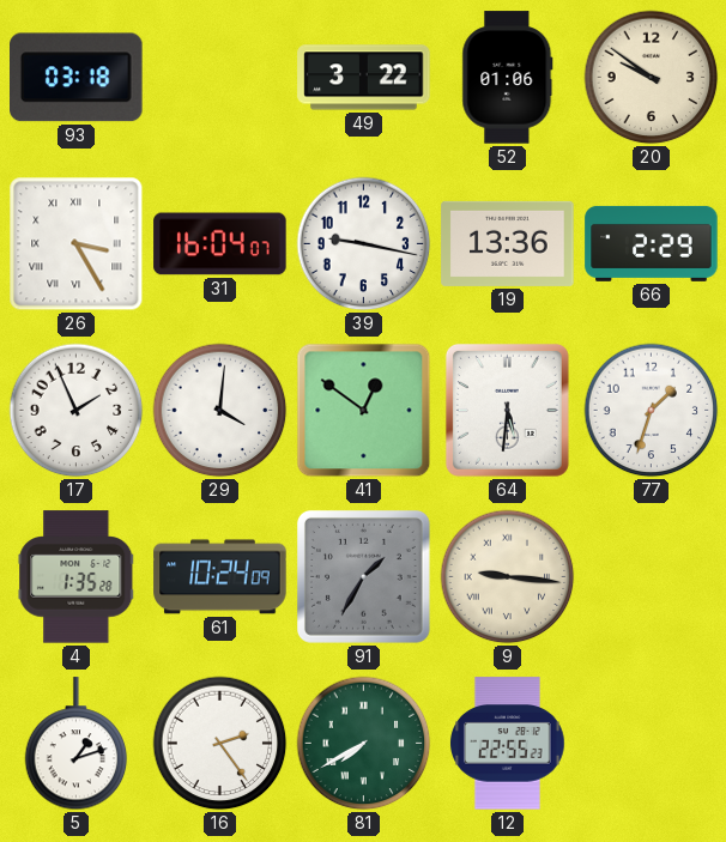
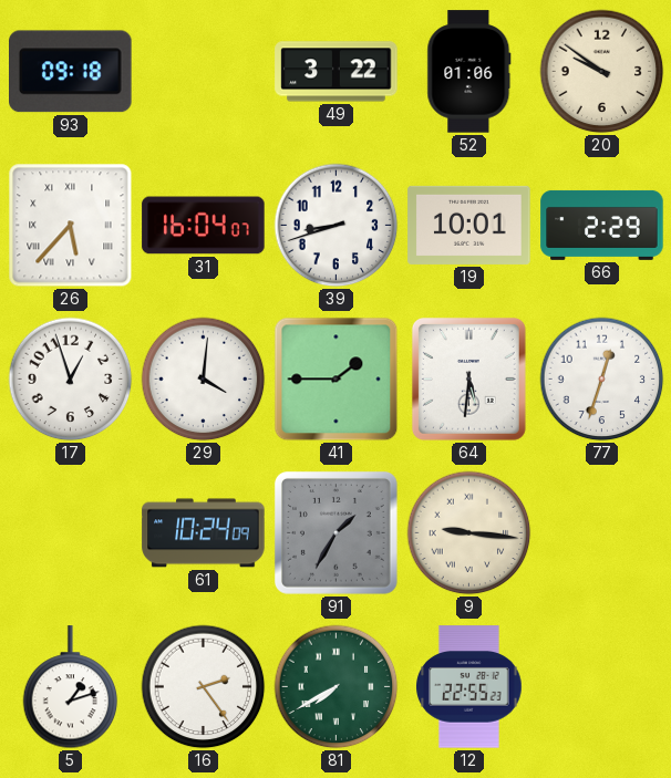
93: 03:18 -> 09:18 (71, 72)
26: 3:25 -> 5:37 (71, 226)
39: 9:17 -> 8:42 (337, 226)
19: 13:36 -> 10:01 (469, 225)
17: 1:56 -> 12:57 (71, 380)
41: 12:51 -> 1:45 (337, 380)
77: 1:33 -> 12:33 (602, 380)
4: 1:35 -> none (77, 577)
